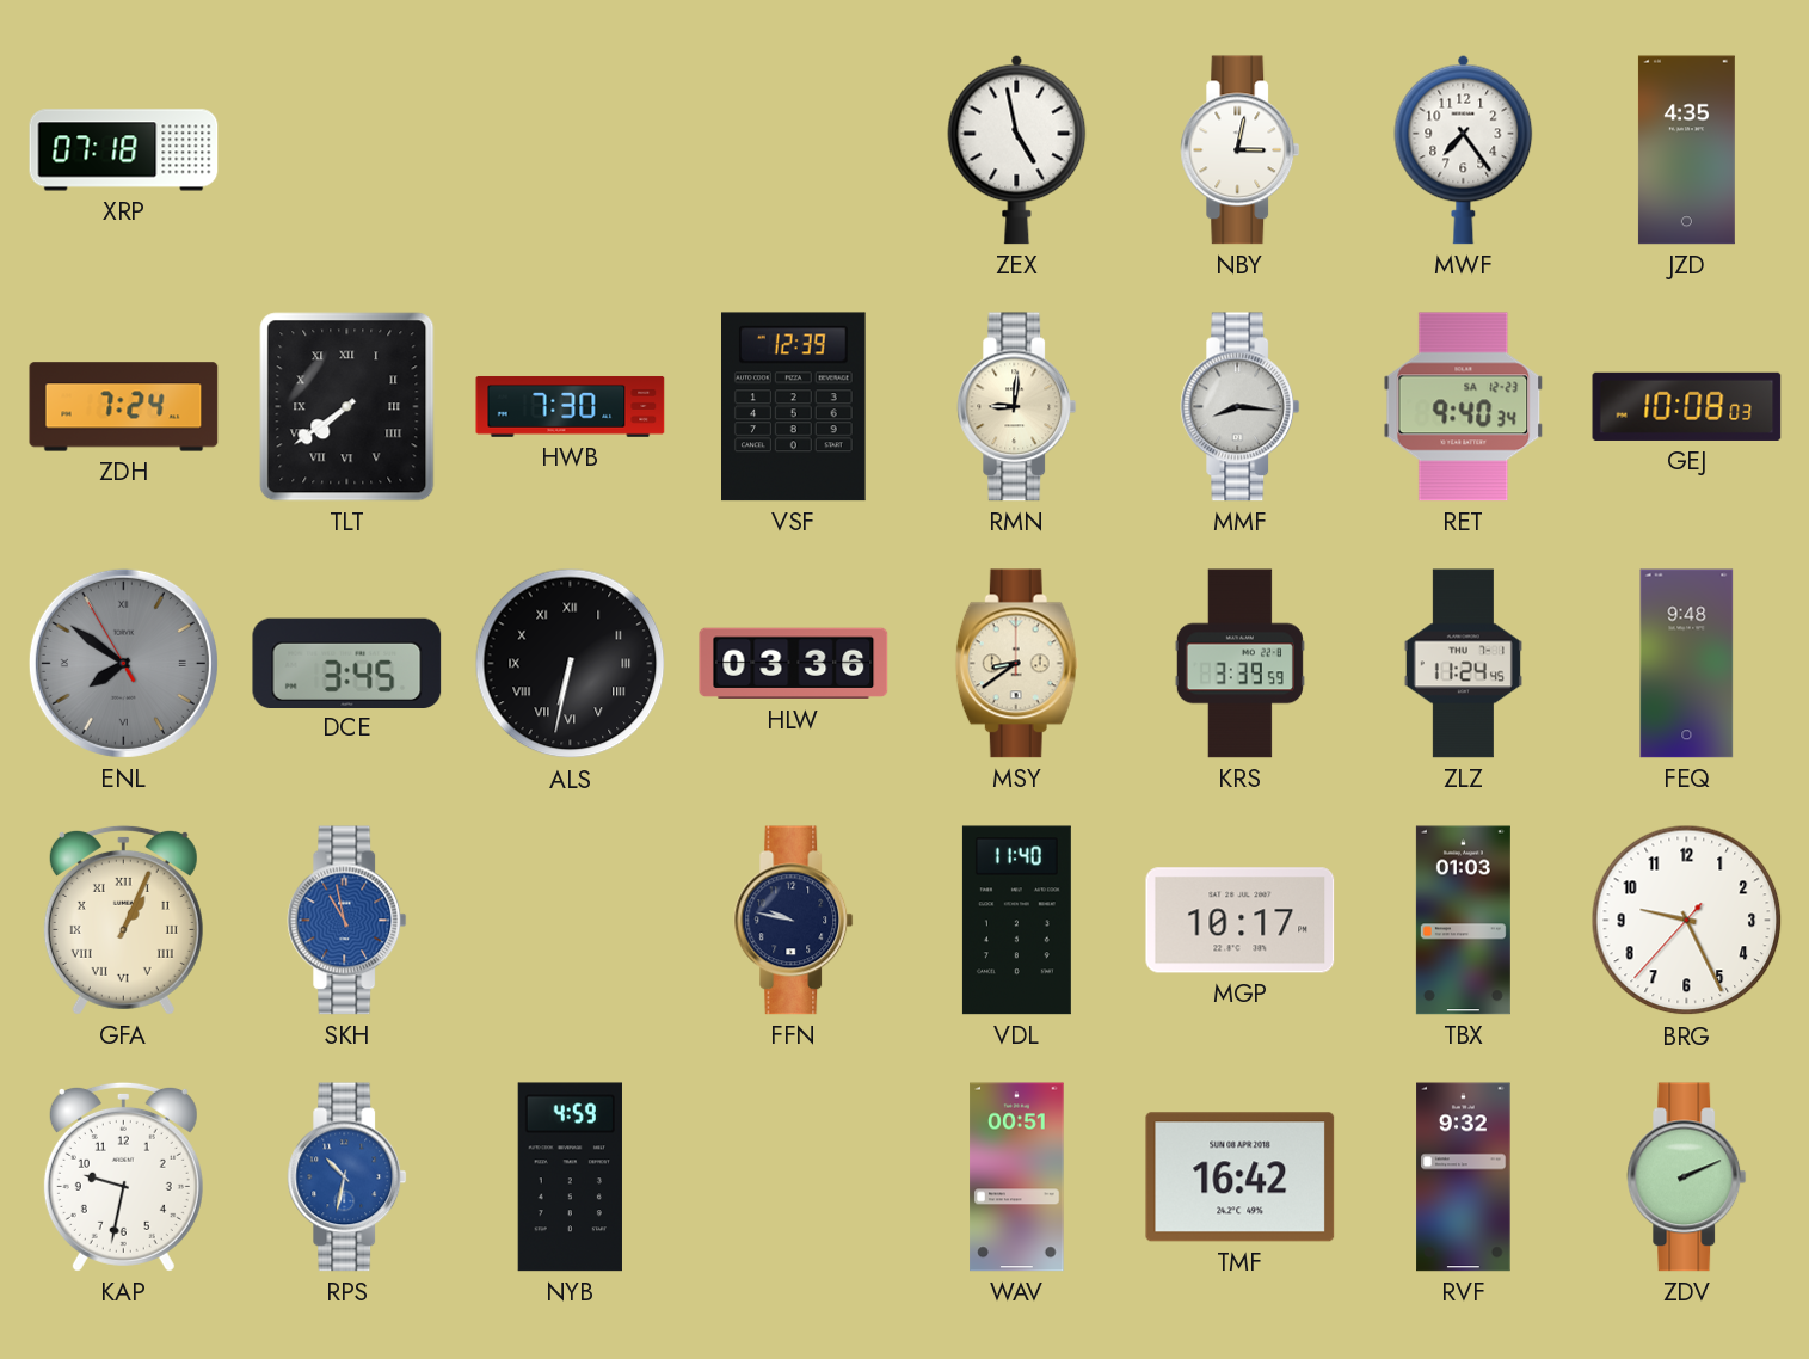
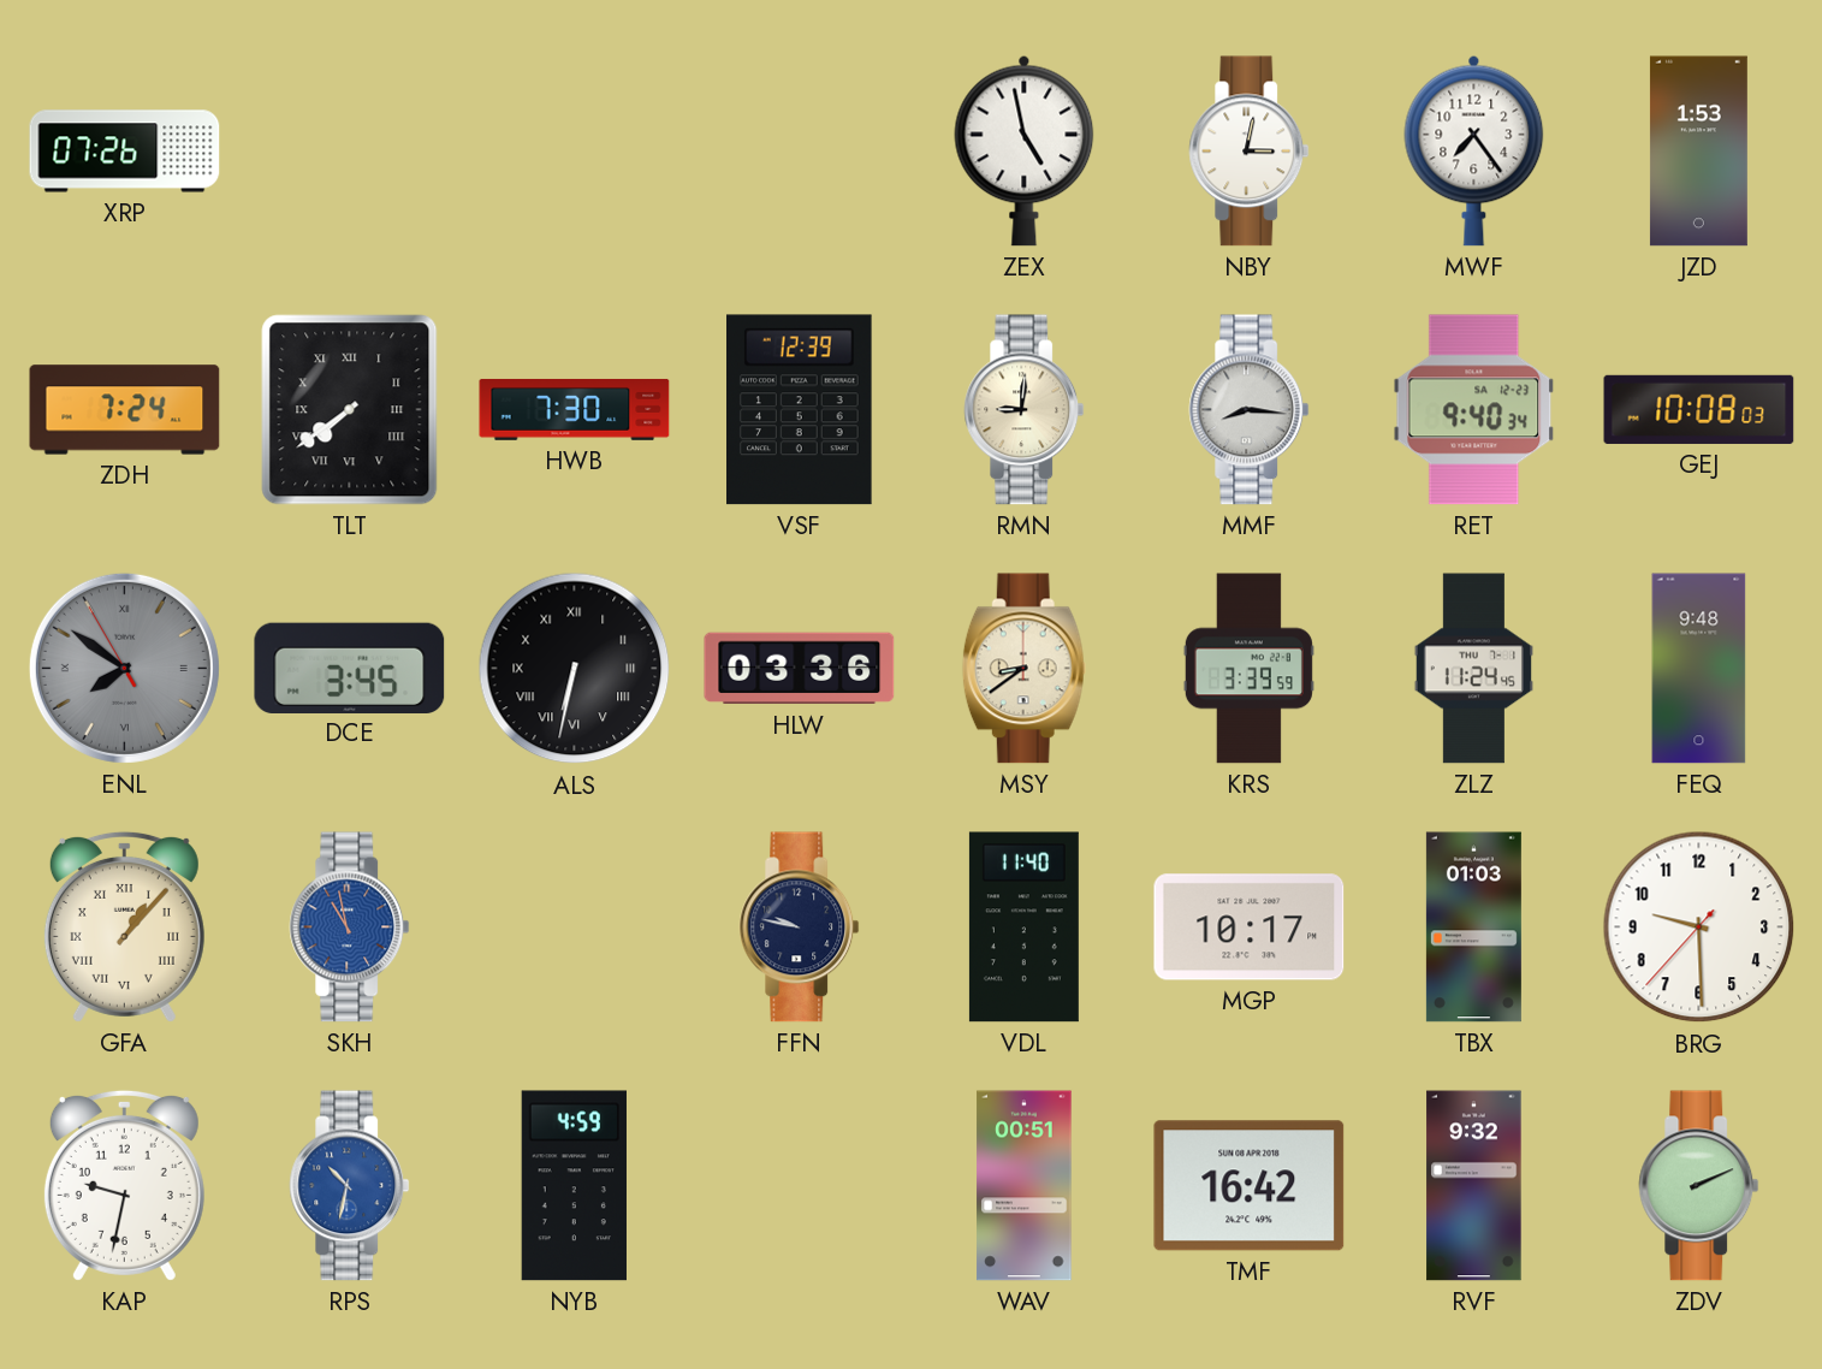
XRP: 07:18 -> 07:26 (125, 152)
JZD: 4:35 -> 1:53 (1698, 152)
GFA: 1:04 -> 1:07 (124, 926)
BRG: 9:25 -> 9:29 (1699, 928)
